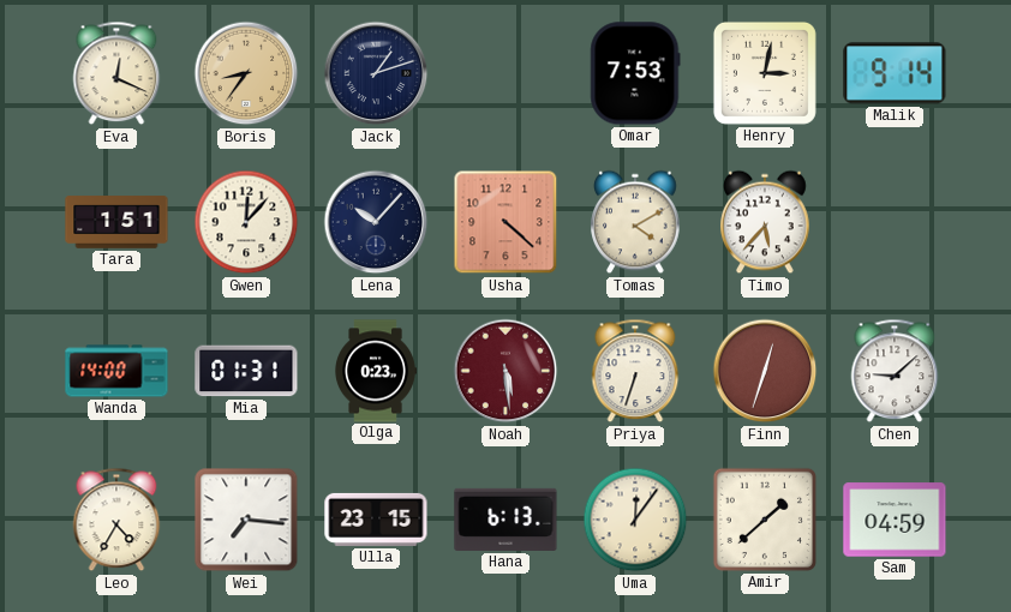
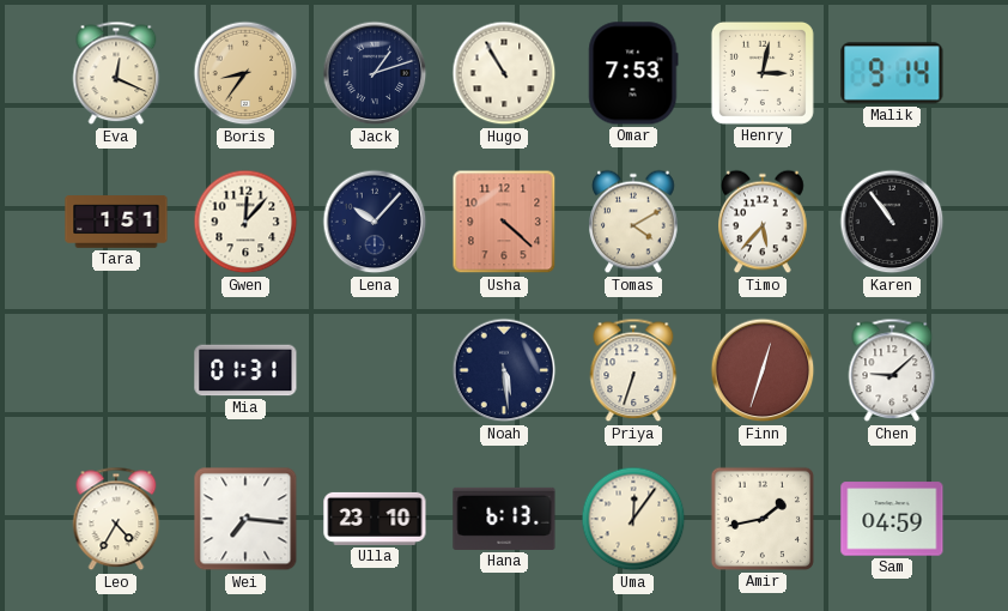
Hugo: none -> 10:55 (504, 73)
Karen: none -> 10:54 (892, 222)
Wanda: 14:00 -> none (116, 371)
Olga: 0:23 -> none (376, 371)
Noah dial: burgundy -> navy (504, 370)
Ulla: 23:15 -> 23:10 (375, 519)
Amir: 1:38 -> 1:43 (763, 519)
